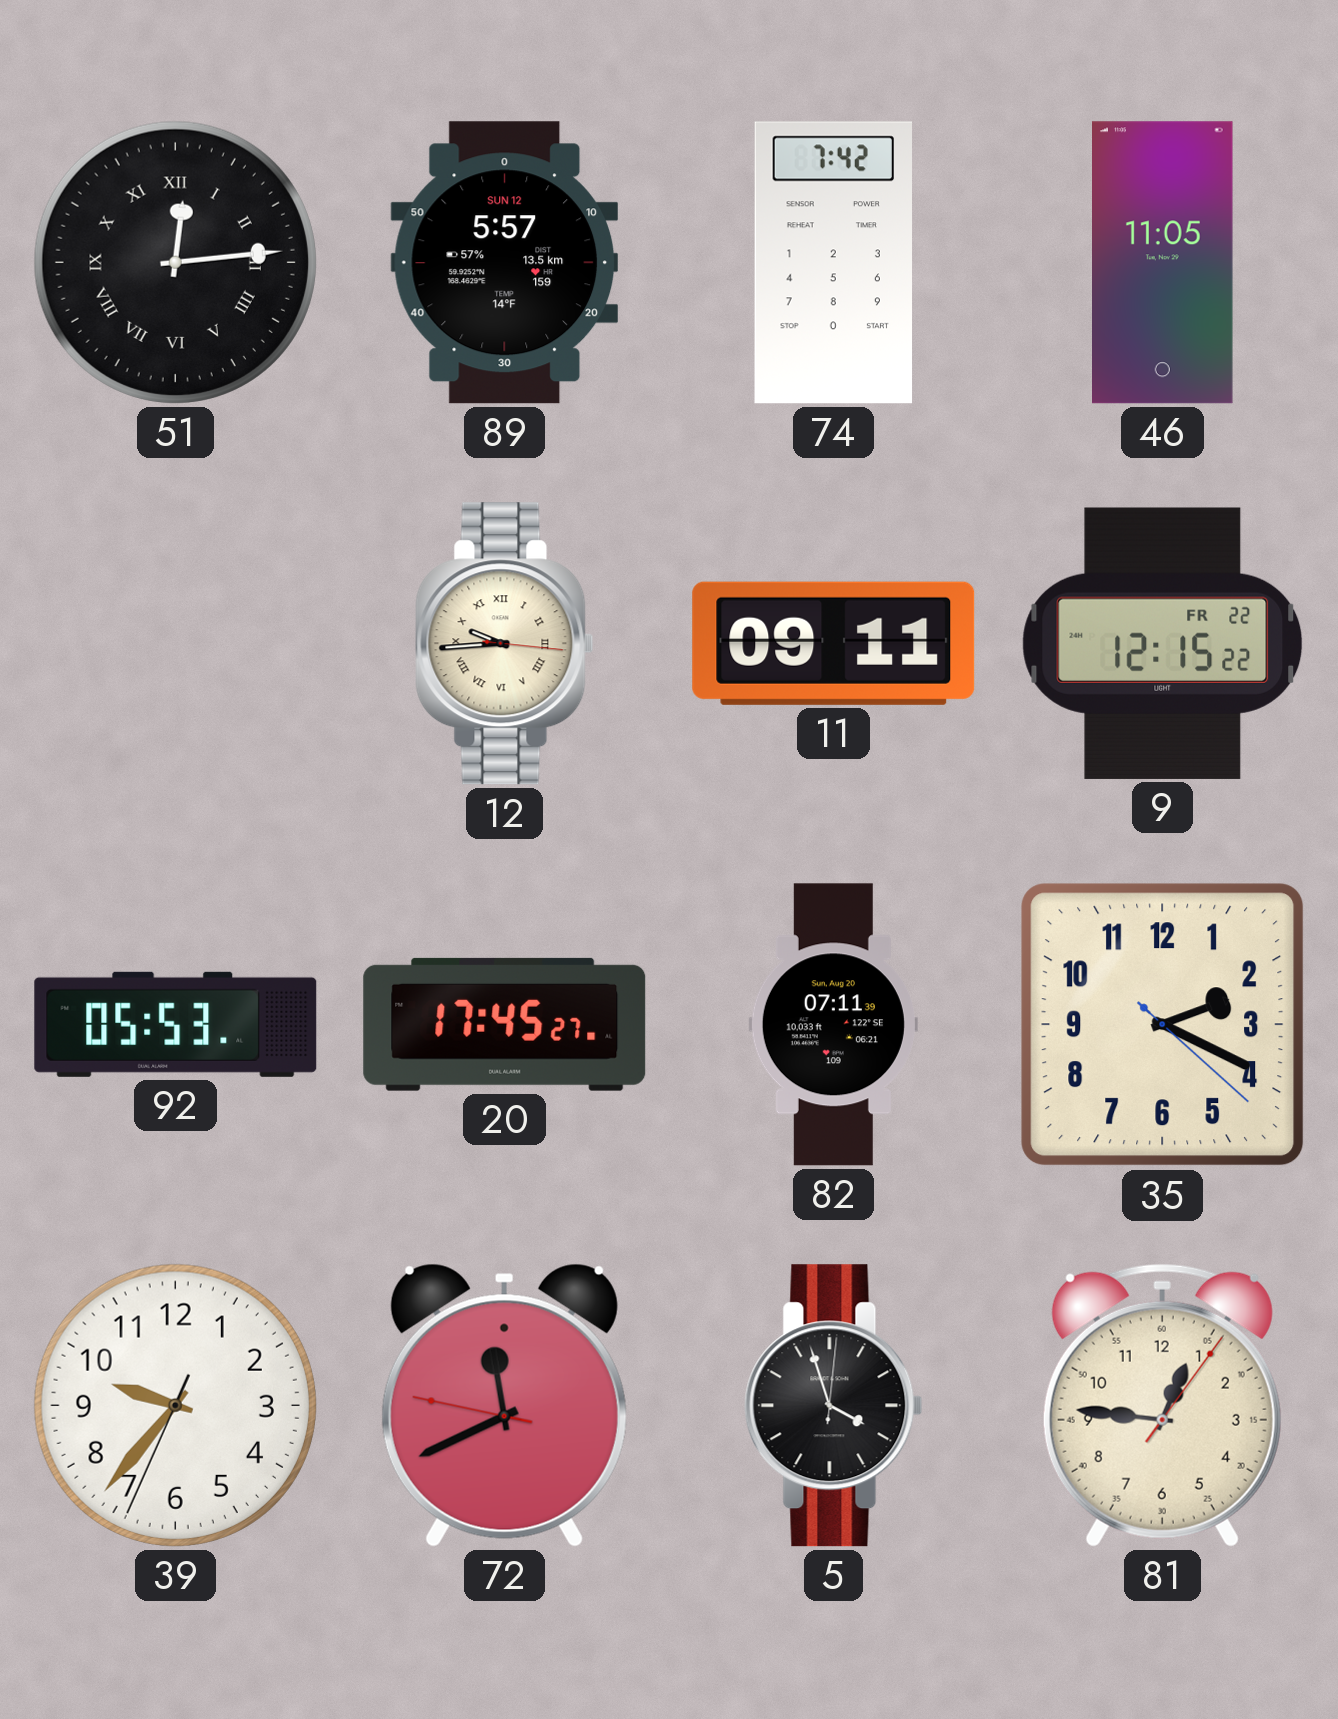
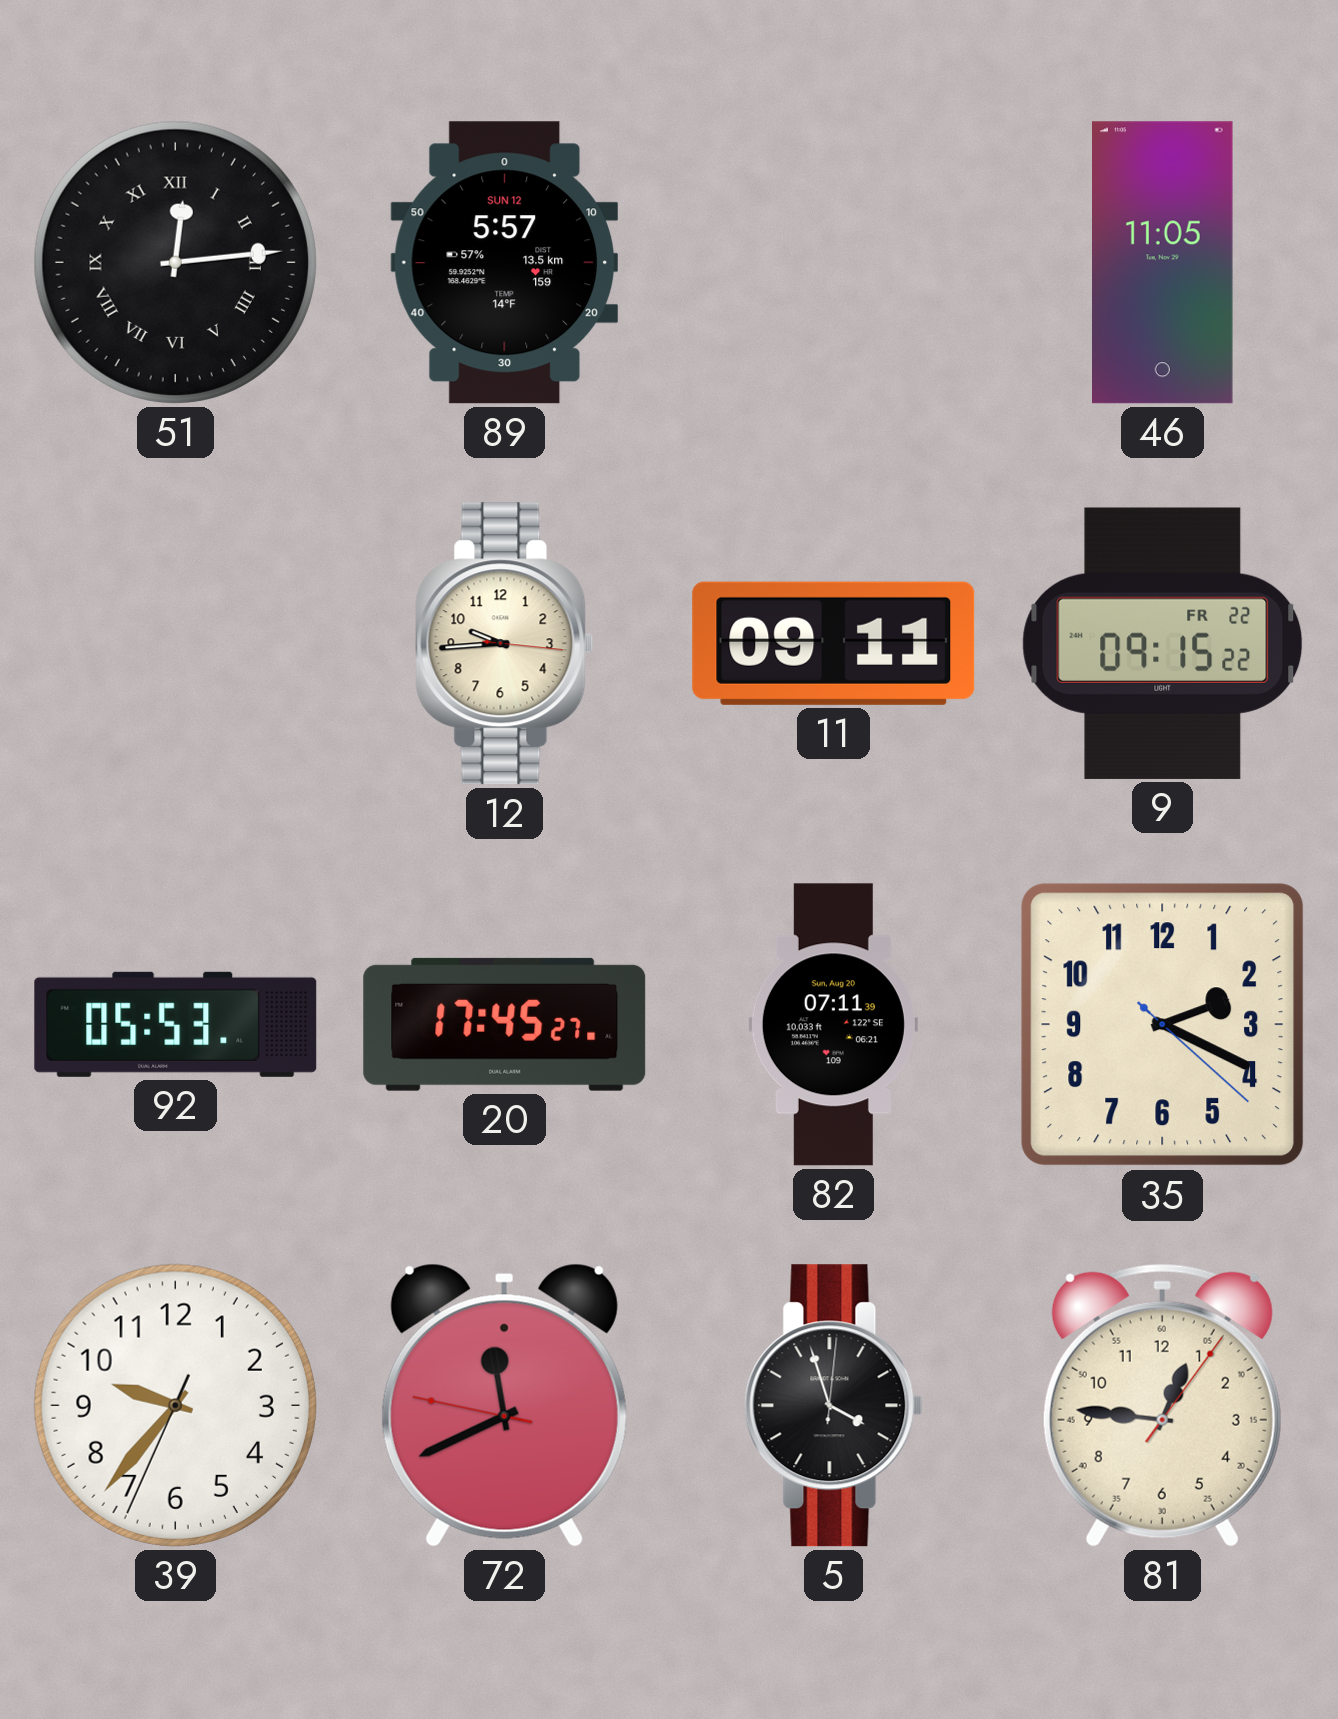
74: 7:42 -> none (834, 263)
12 numerals: Roman -> Arabic (505, 644)
9: 12:15 -> 09:15 (1163, 643)
